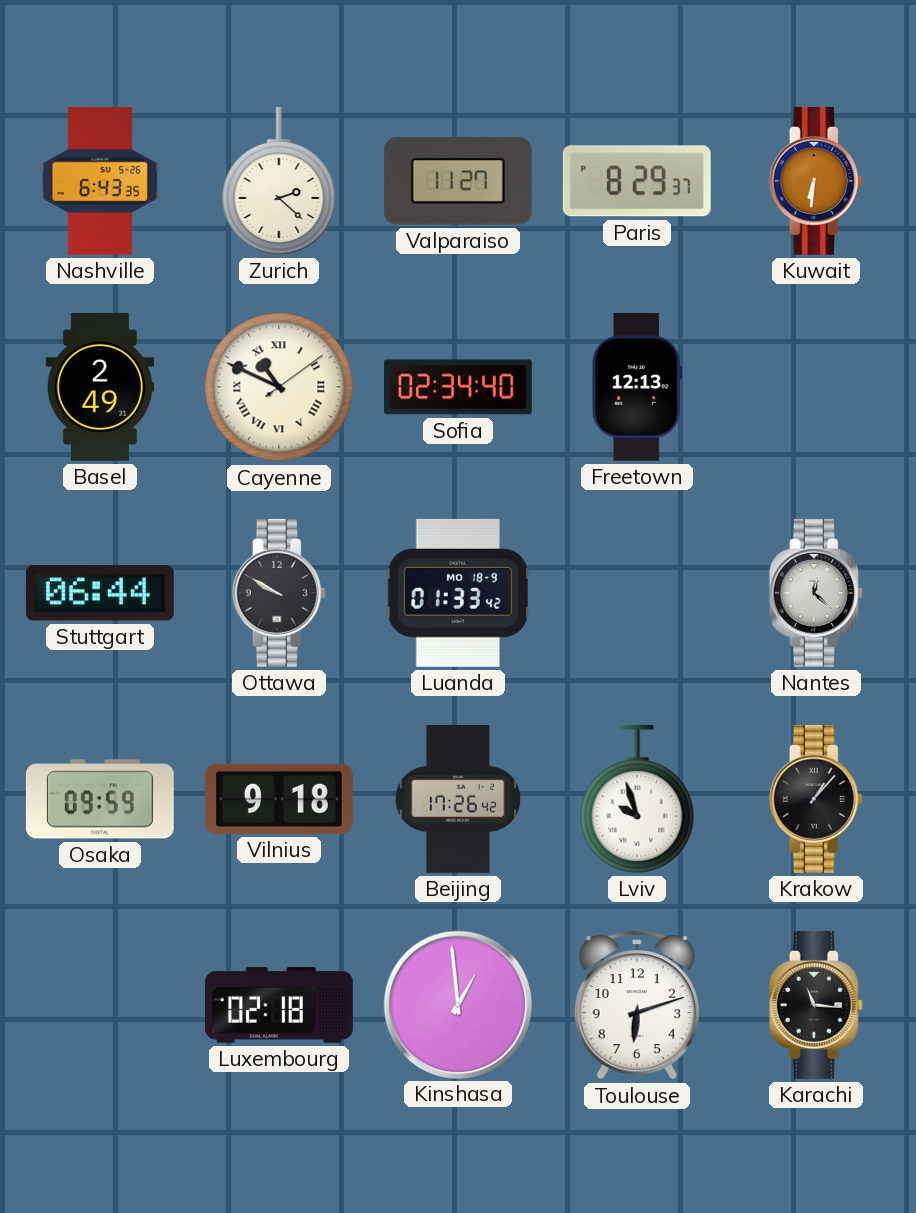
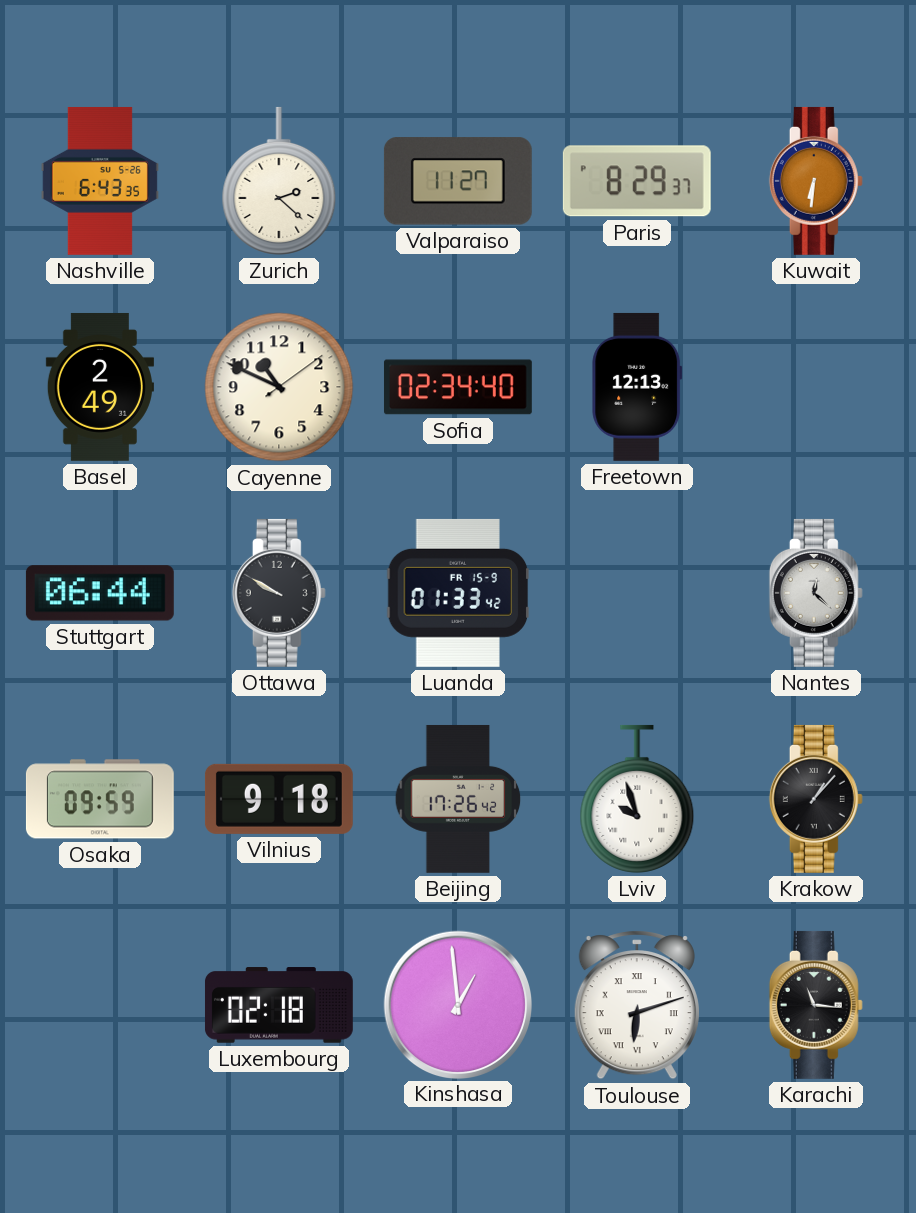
Cayenne numerals: Roman -> Arabic (279, 387)
Luanda date: MO 18-9 -> FR 15-9 (458, 593)
Toulouse numerals: Arabic -> Roman (637, 1005)
